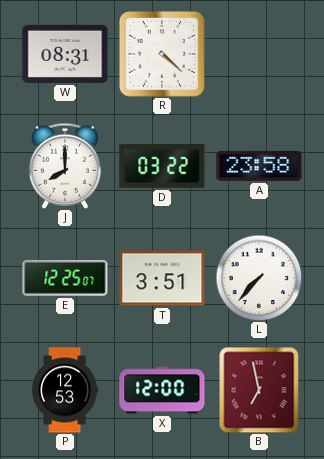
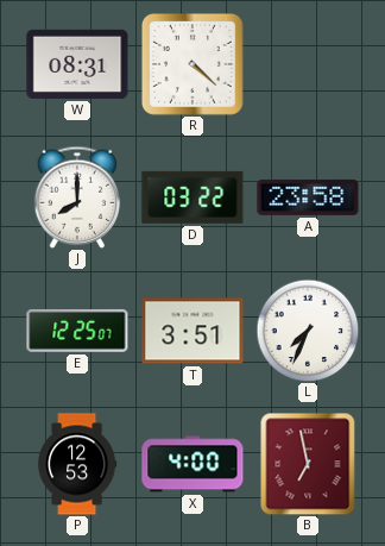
L: 7:37 -> 7:34 (308, 331)
X: 12:00 -> 4:00 (192, 464)
